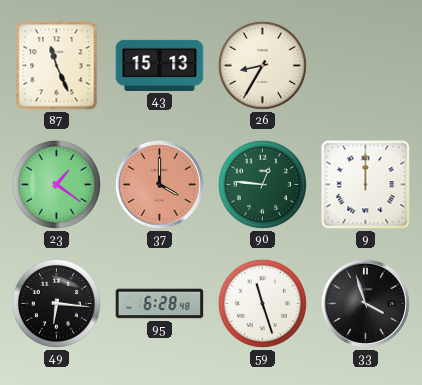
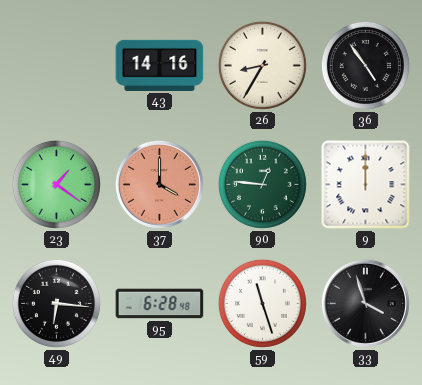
87: 11:26 -> none (57, 66)
43: 15:13 -> 14:16 (160, 65)
36: none -> 4:54 (365, 65)
